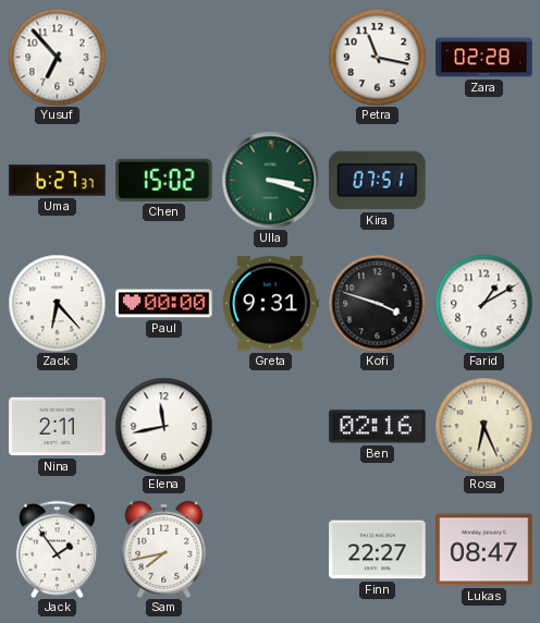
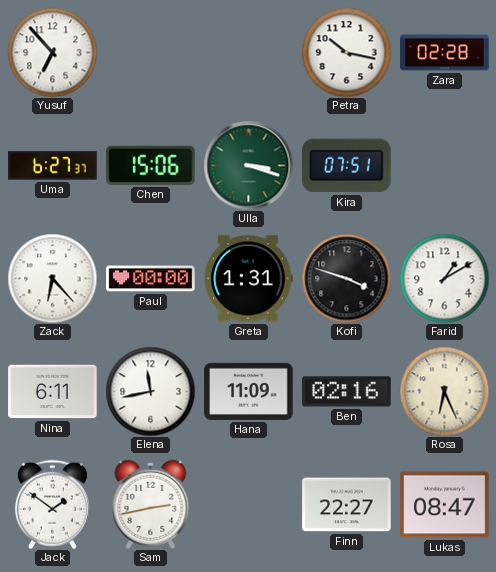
Petra: 11:17 -> 10:17 (346, 52)
Chen: 15:02 -> 15:06 (151, 165)
Greta: 9:31 -> 1:31 (249, 279)
Nina: 2:11 -> 6:11 (53, 392)
Hana: none -> 11:09 (249, 391)
Jack: 1:54 -> 1:51 (52, 504)
Sam: 7:43 -> 2:43 (151, 504)
